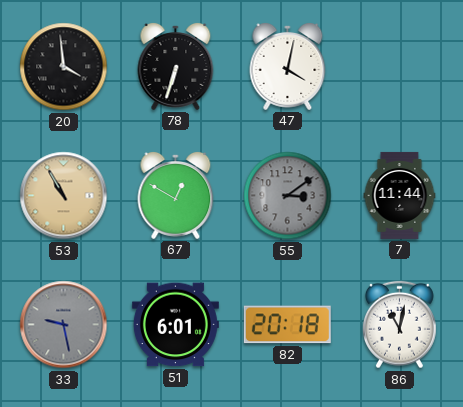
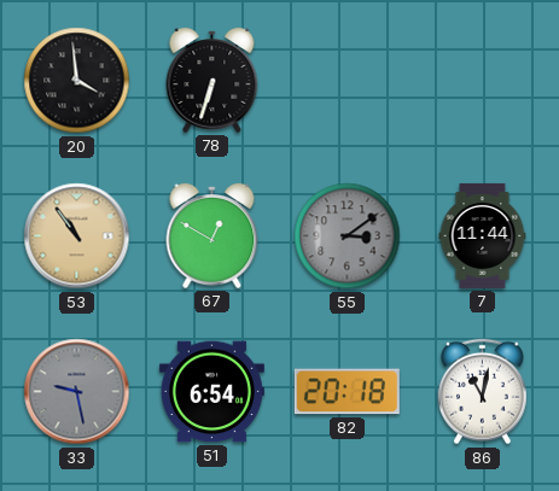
47: 4:02 -> none (288, 67)
53: 10:55 -> 10:54 (77, 236)
51: 6:01 -> 6:54 (211, 392)
